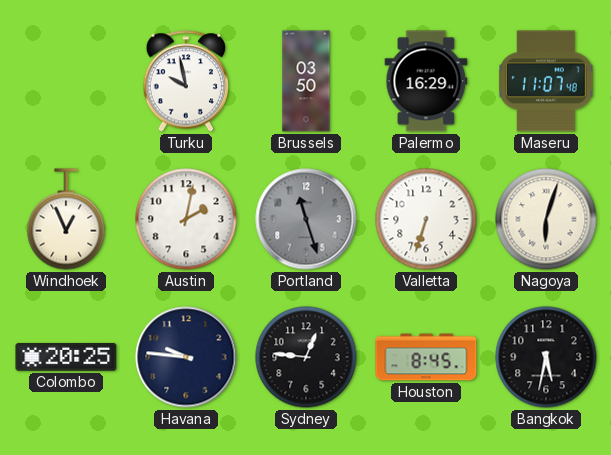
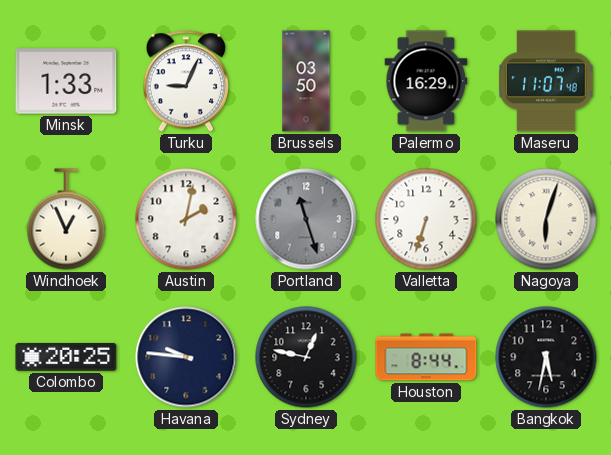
Minsk: none -> 1:33 (66, 81)
Turku: 9:58 -> 9:04 (185, 81)
Sydney: 12:46 -> 12:47 (306, 357)
Houston: 8:45 -> 8:44 (426, 357)
